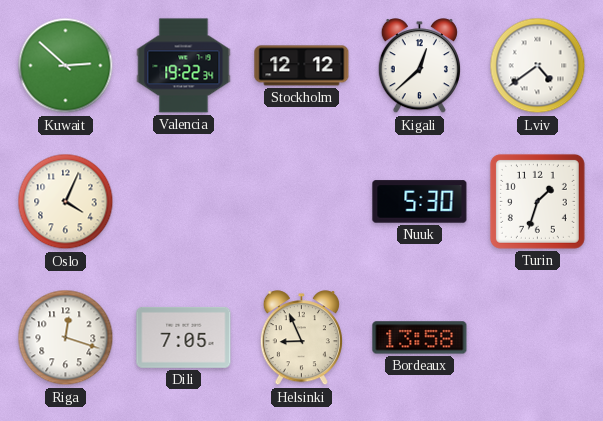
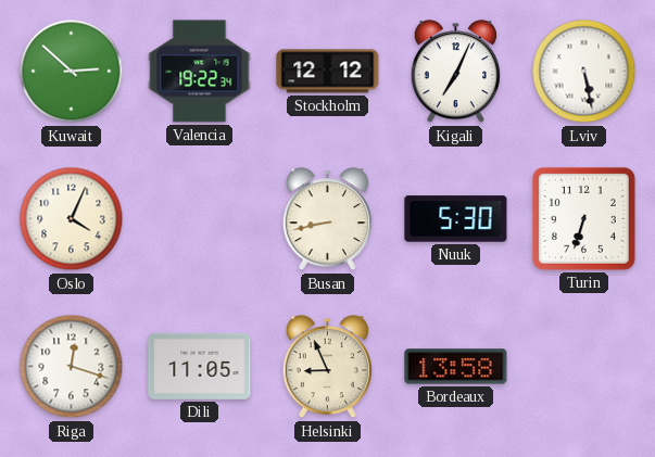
Kigali: 12:38 -> 7:04 (455, 72)
Lviv: 4:39 -> 5:28 (584, 72)
Busan: none -> 8:43 (327, 219)
Turin: 1:33 -> 6:33 (583, 218)
Dili: 7:05 -> 11:05 (200, 366)
